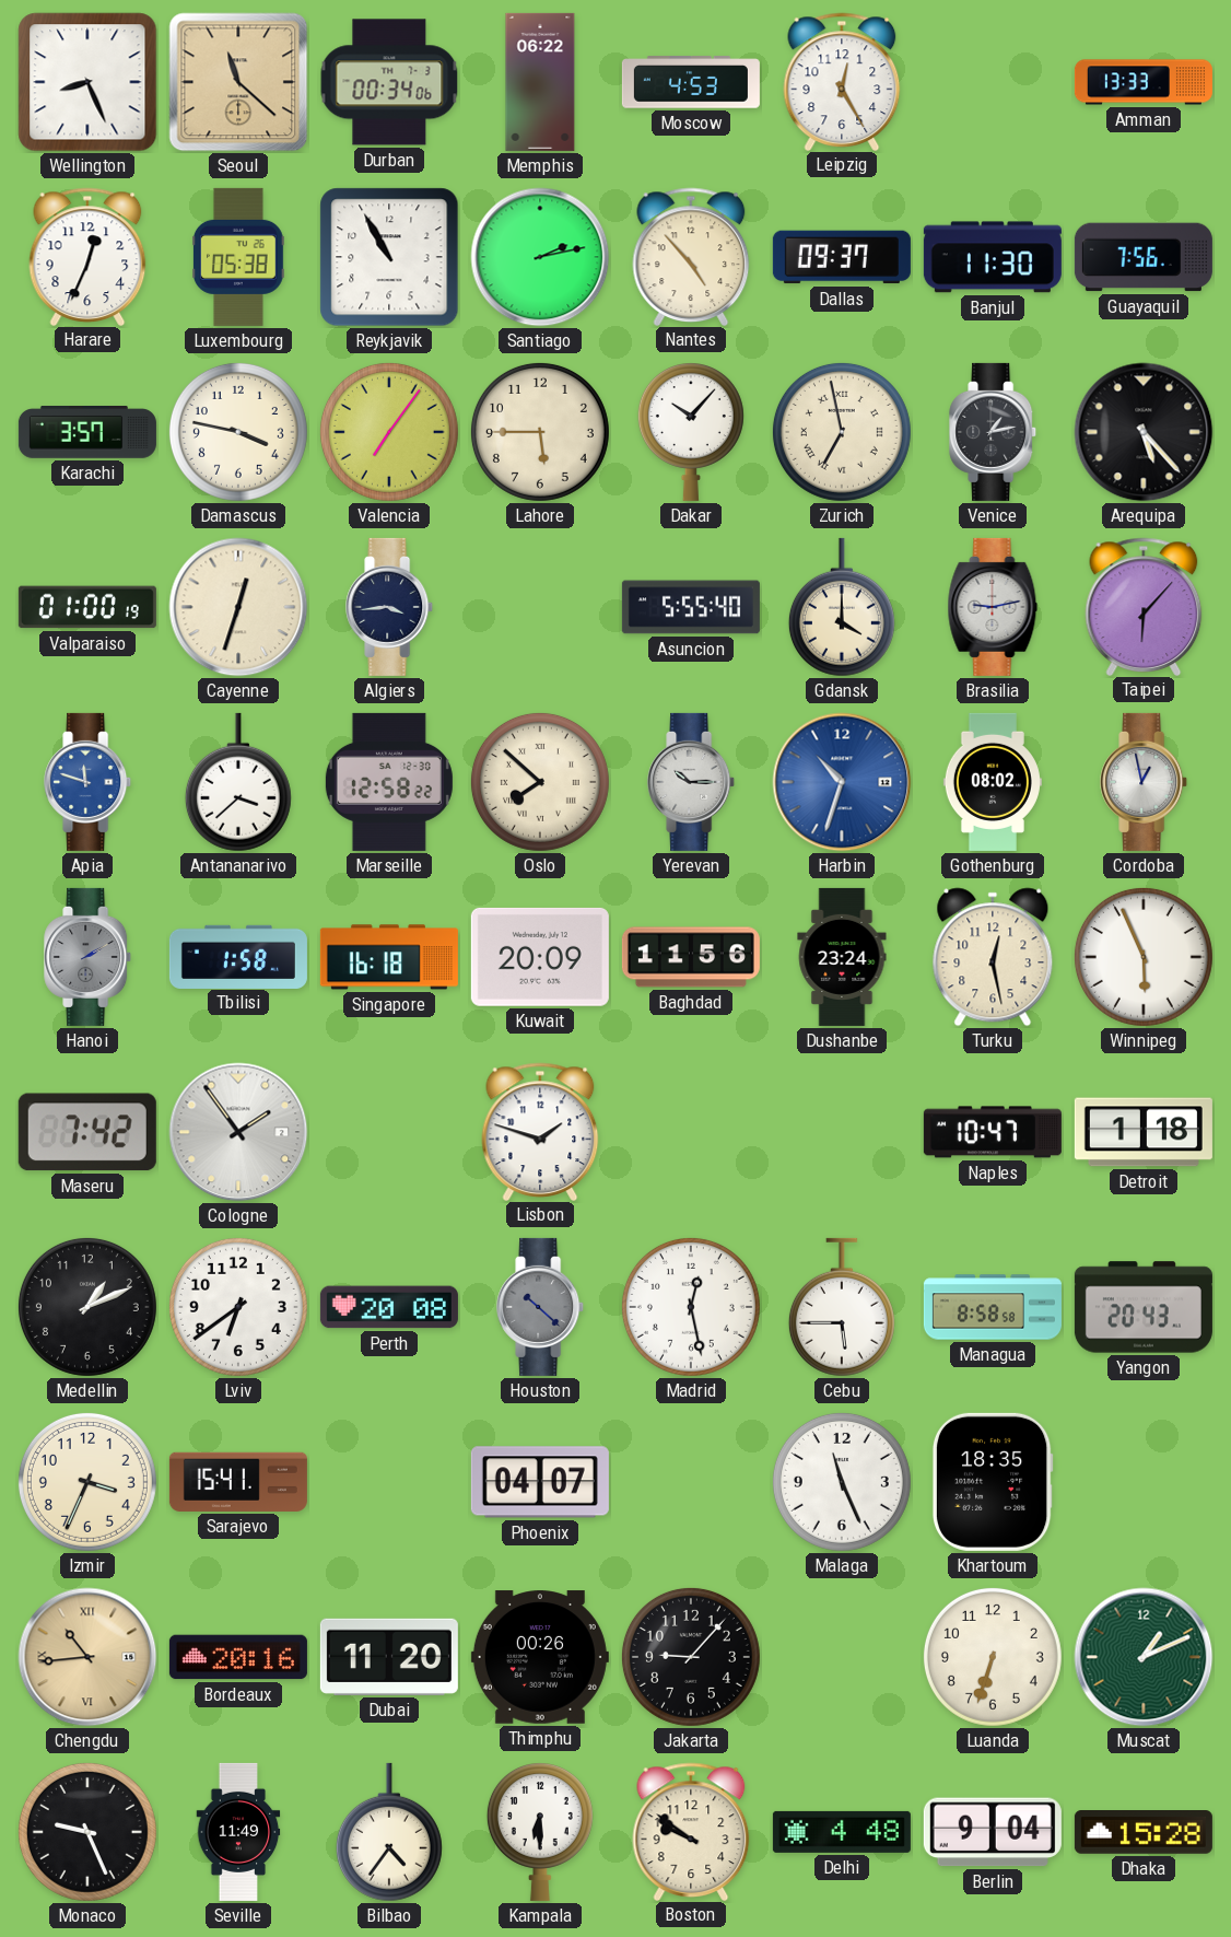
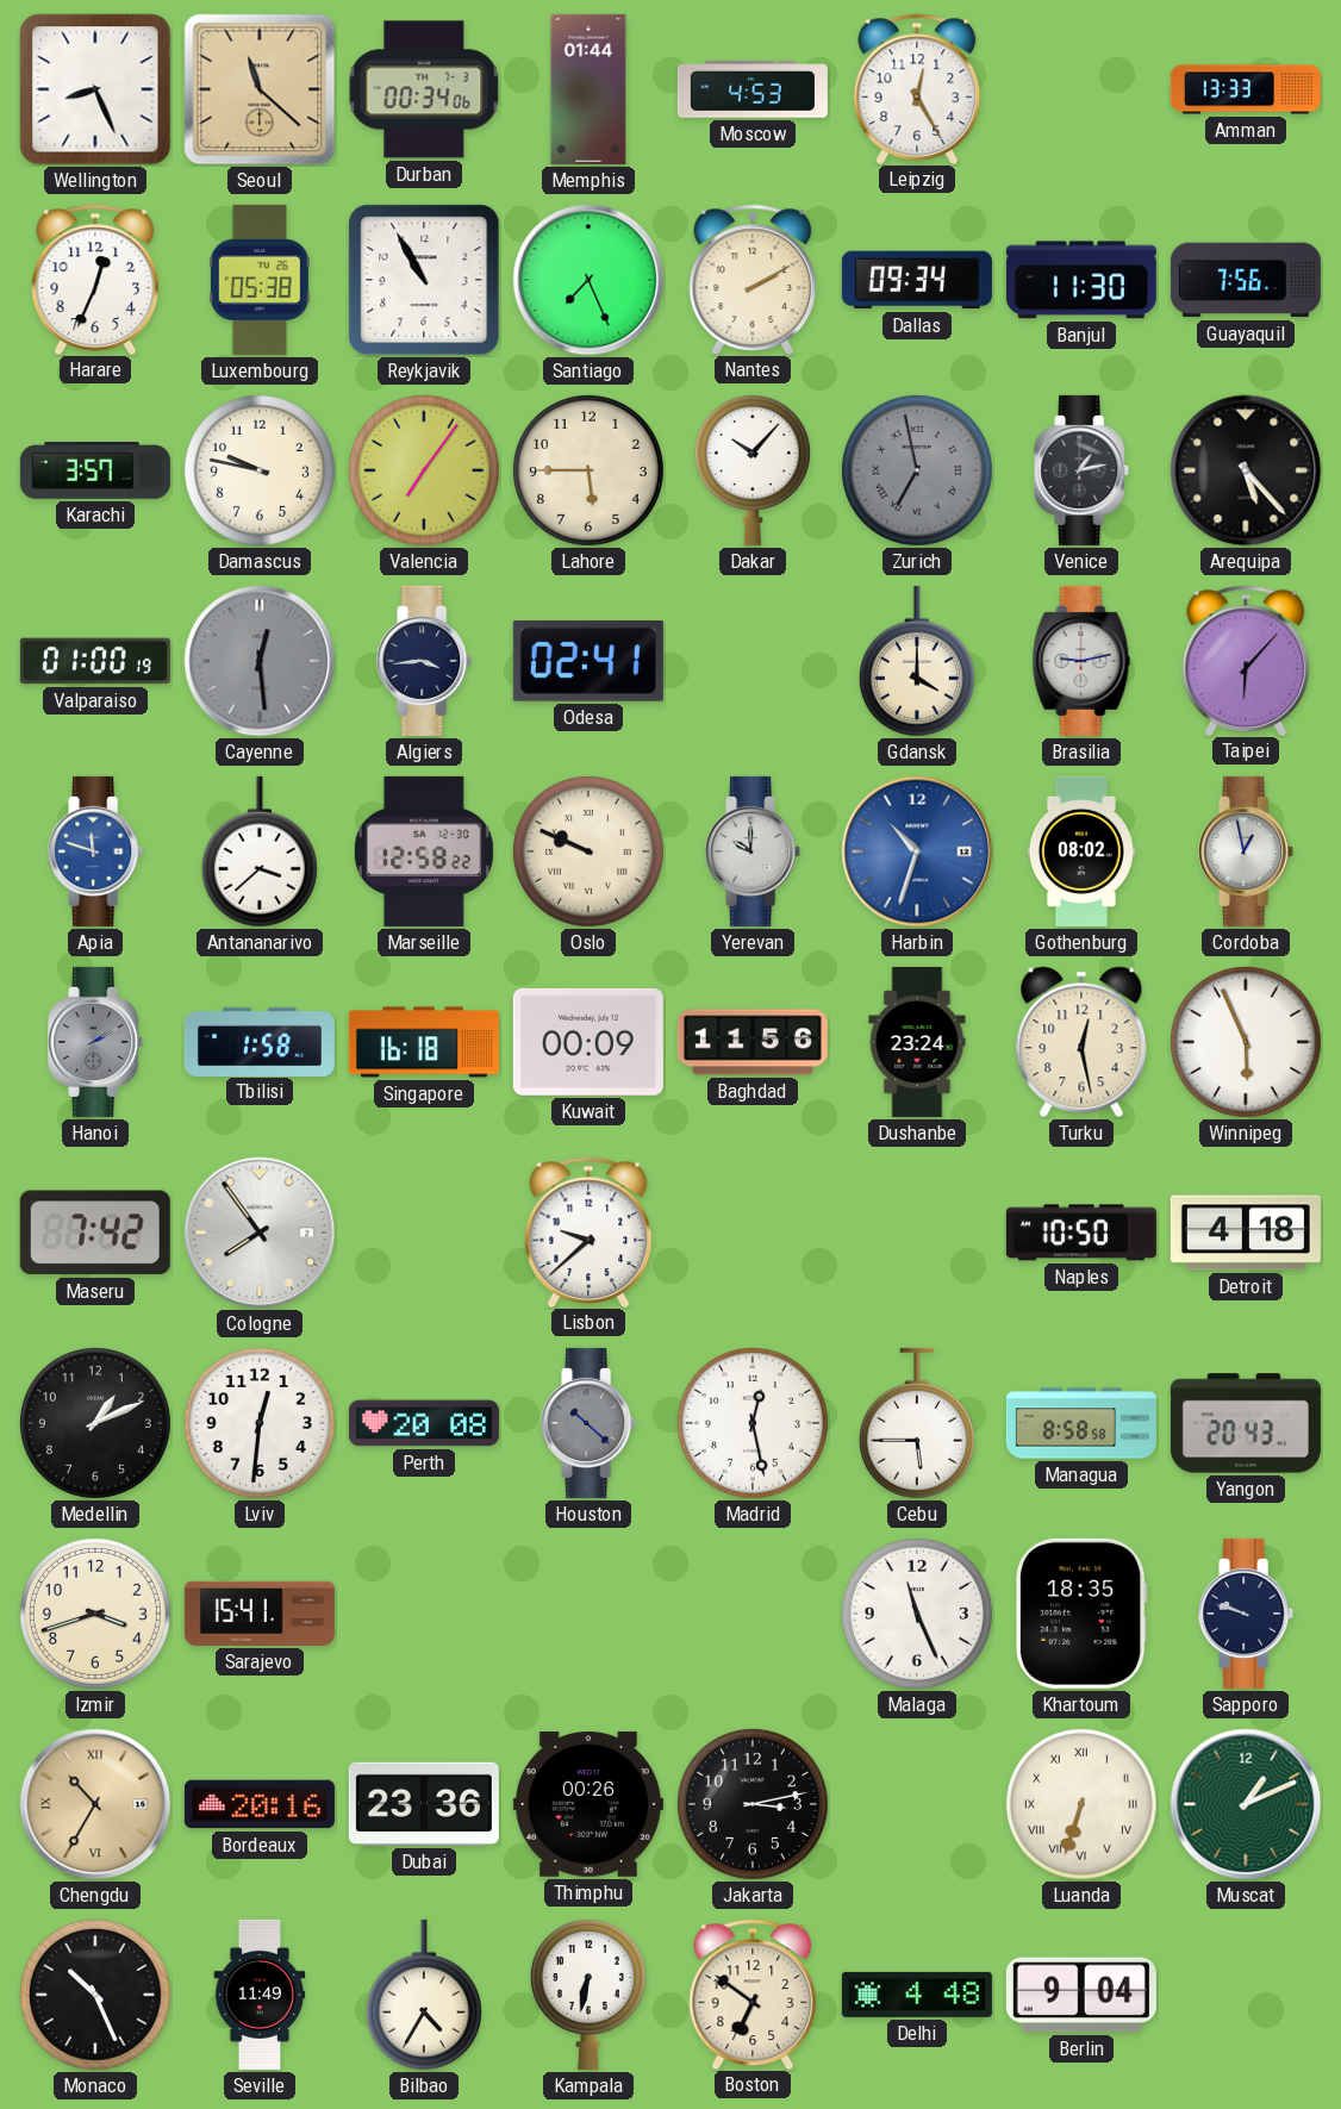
Memphis: 06:22 -> 01:44 (588, 89)
Santiago: 2:13 -> 7:26 (588, 280)
Nantes: 4:53 -> 2:10 (753, 279)
Dallas: 09:37 -> 09:34 (917, 280)
Damascus: 3:47 -> 9:47 (260, 470)
Zurich dial: cream -> grey (917, 470)
Cayenne: 12:33 -> 12:29 (260, 661)
Cayenne dial: cream -> grey (260, 661)
Odesa: none -> 02:41 (588, 661)
Asuncion: 5:55 -> none (691, 607)
Oslo: 7:52 -> 9:49 (588, 851)
Yerevan: 10:15 -> 10:00 (754, 851)
Kuwait: 20:09 -> 00:09 (588, 1042)
Cologne: 1:54 -> 7:54 (260, 1233)
Lisbon: 1:48 -> 9:38 (588, 1231)
Naples: 10:47 -> 10:50 (1081, 1233)
Detroit: 1:18 -> 4:18 (1246, 1233)
Lviv: 6:39 -> 12:31 (260, 1423)
Izmir: 3:34 -> 3:42 (95, 1614)
Phoenix: 04:07 -> none (540, 1482)
Sapporo: none -> 9:48 (1247, 1614)
Chengdu: 10:44 -> 10:35 (95, 1804)
Dubai: 11:20 -> 23:36 (424, 1804)
Jakarta: 9:07 -> 3:13 (753, 1804)
Luanda numerals: Arabic -> Roman (1081, 1804)
Monaco: 9:26 -> 10:26 (95, 1995)
Bilbao: 4:36 -> 4:35 (424, 1995)
Kampala: 6:30 -> 6:32 (588, 1995)
Boston: 9:51 -> 6:51 (753, 1993)
Dhaka: 15:28 -> none (1144, 1833)
